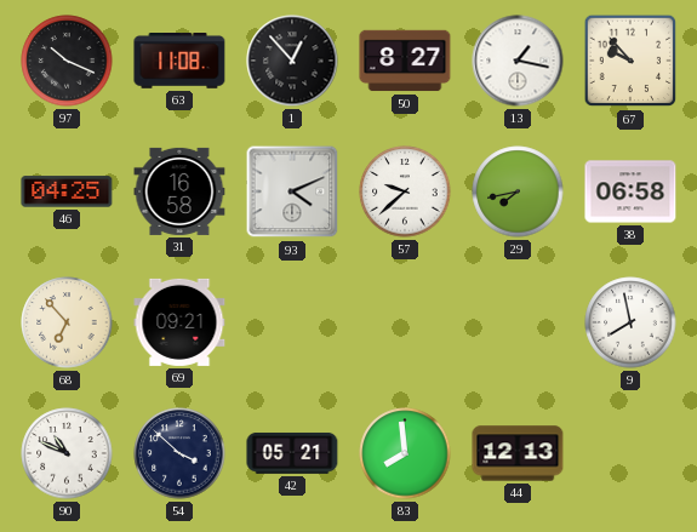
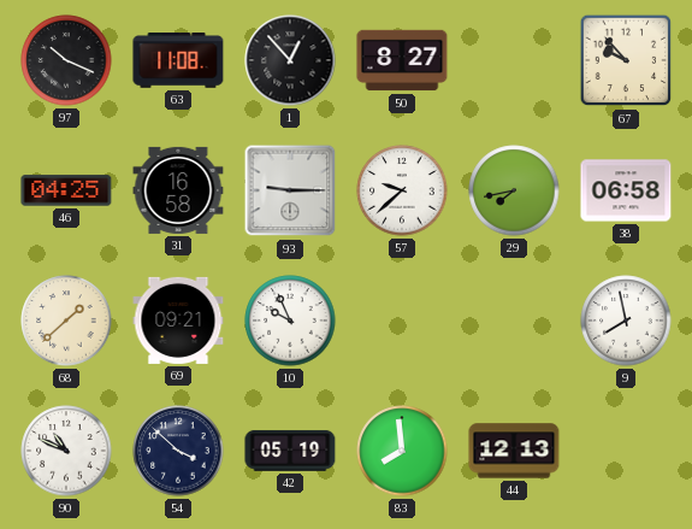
13: 1:17 -> none (518, 61)
93: 4:11 -> 9:15 (290, 190)
68: 6:53 -> 1:38 (66, 321)
10: none -> 9:56 (290, 321)
42: 05:21 -> 05:19 (290, 451)
